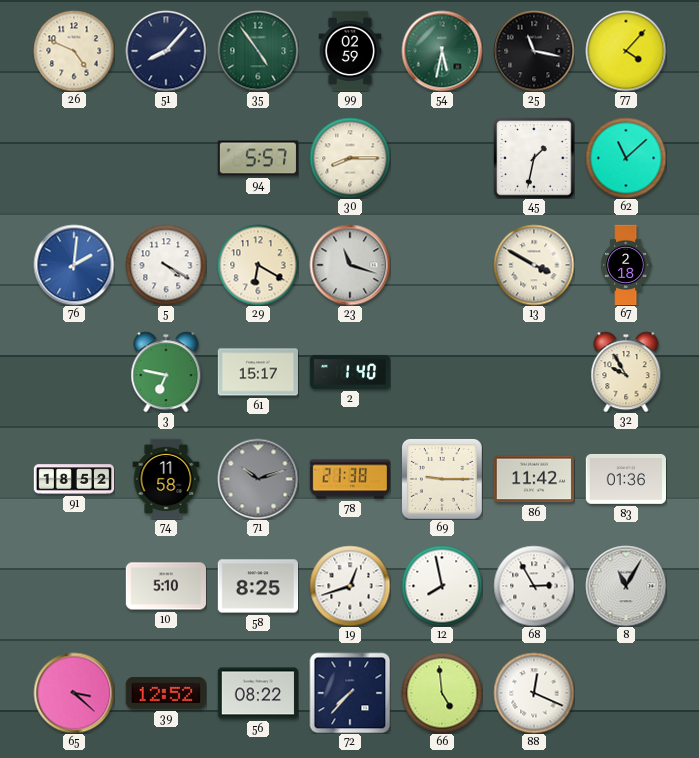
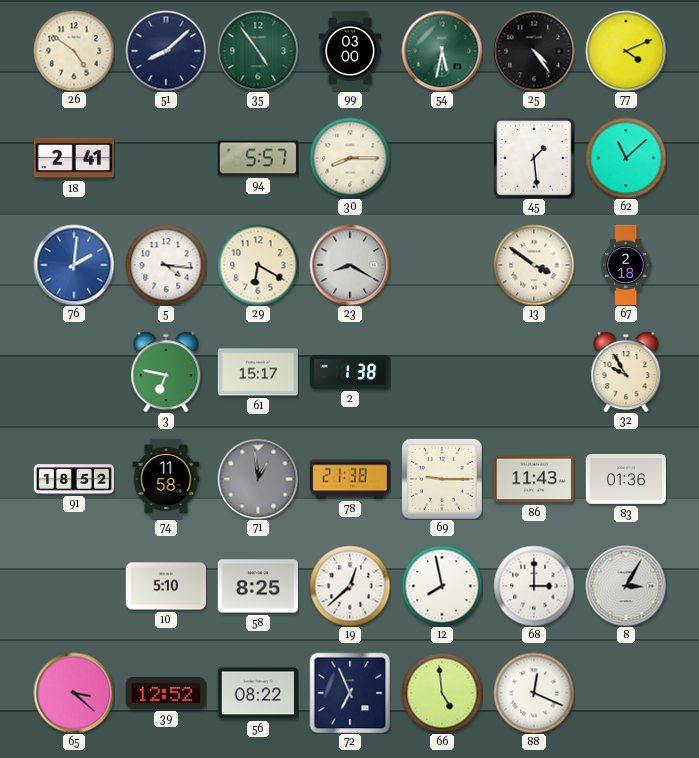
26: 4:49 -> 4:51 (74, 51)
51: 8:07 -> 8:08 (166, 51)
99: 02:59 -> 03:00 (350, 51)
25: 11:17 -> 4:24 (534, 51)
77: 4:07 -> 4:11 (626, 51)
18: none -> 2:41 (73, 158)
45: 1:32 -> 1:29 (534, 158)
5: 4:20 -> 4:16 (166, 265)
23: 11:18 -> 8:20 (350, 265)
13: 3:50 -> 3:51 (534, 265)
2: 1:40 -> 1:38 (350, 372)
71: 10:12 -> 12:59 (258, 479)
86: 11:42 -> 11:43 (534, 479)
19: 12:42 -> 12:38 (350, 586)
68: 2:55 -> 3:00 (534, 586)
8: 11:05 -> 3:05 (626, 586)
72: 7:37 -> 6:56 (350, 693)
